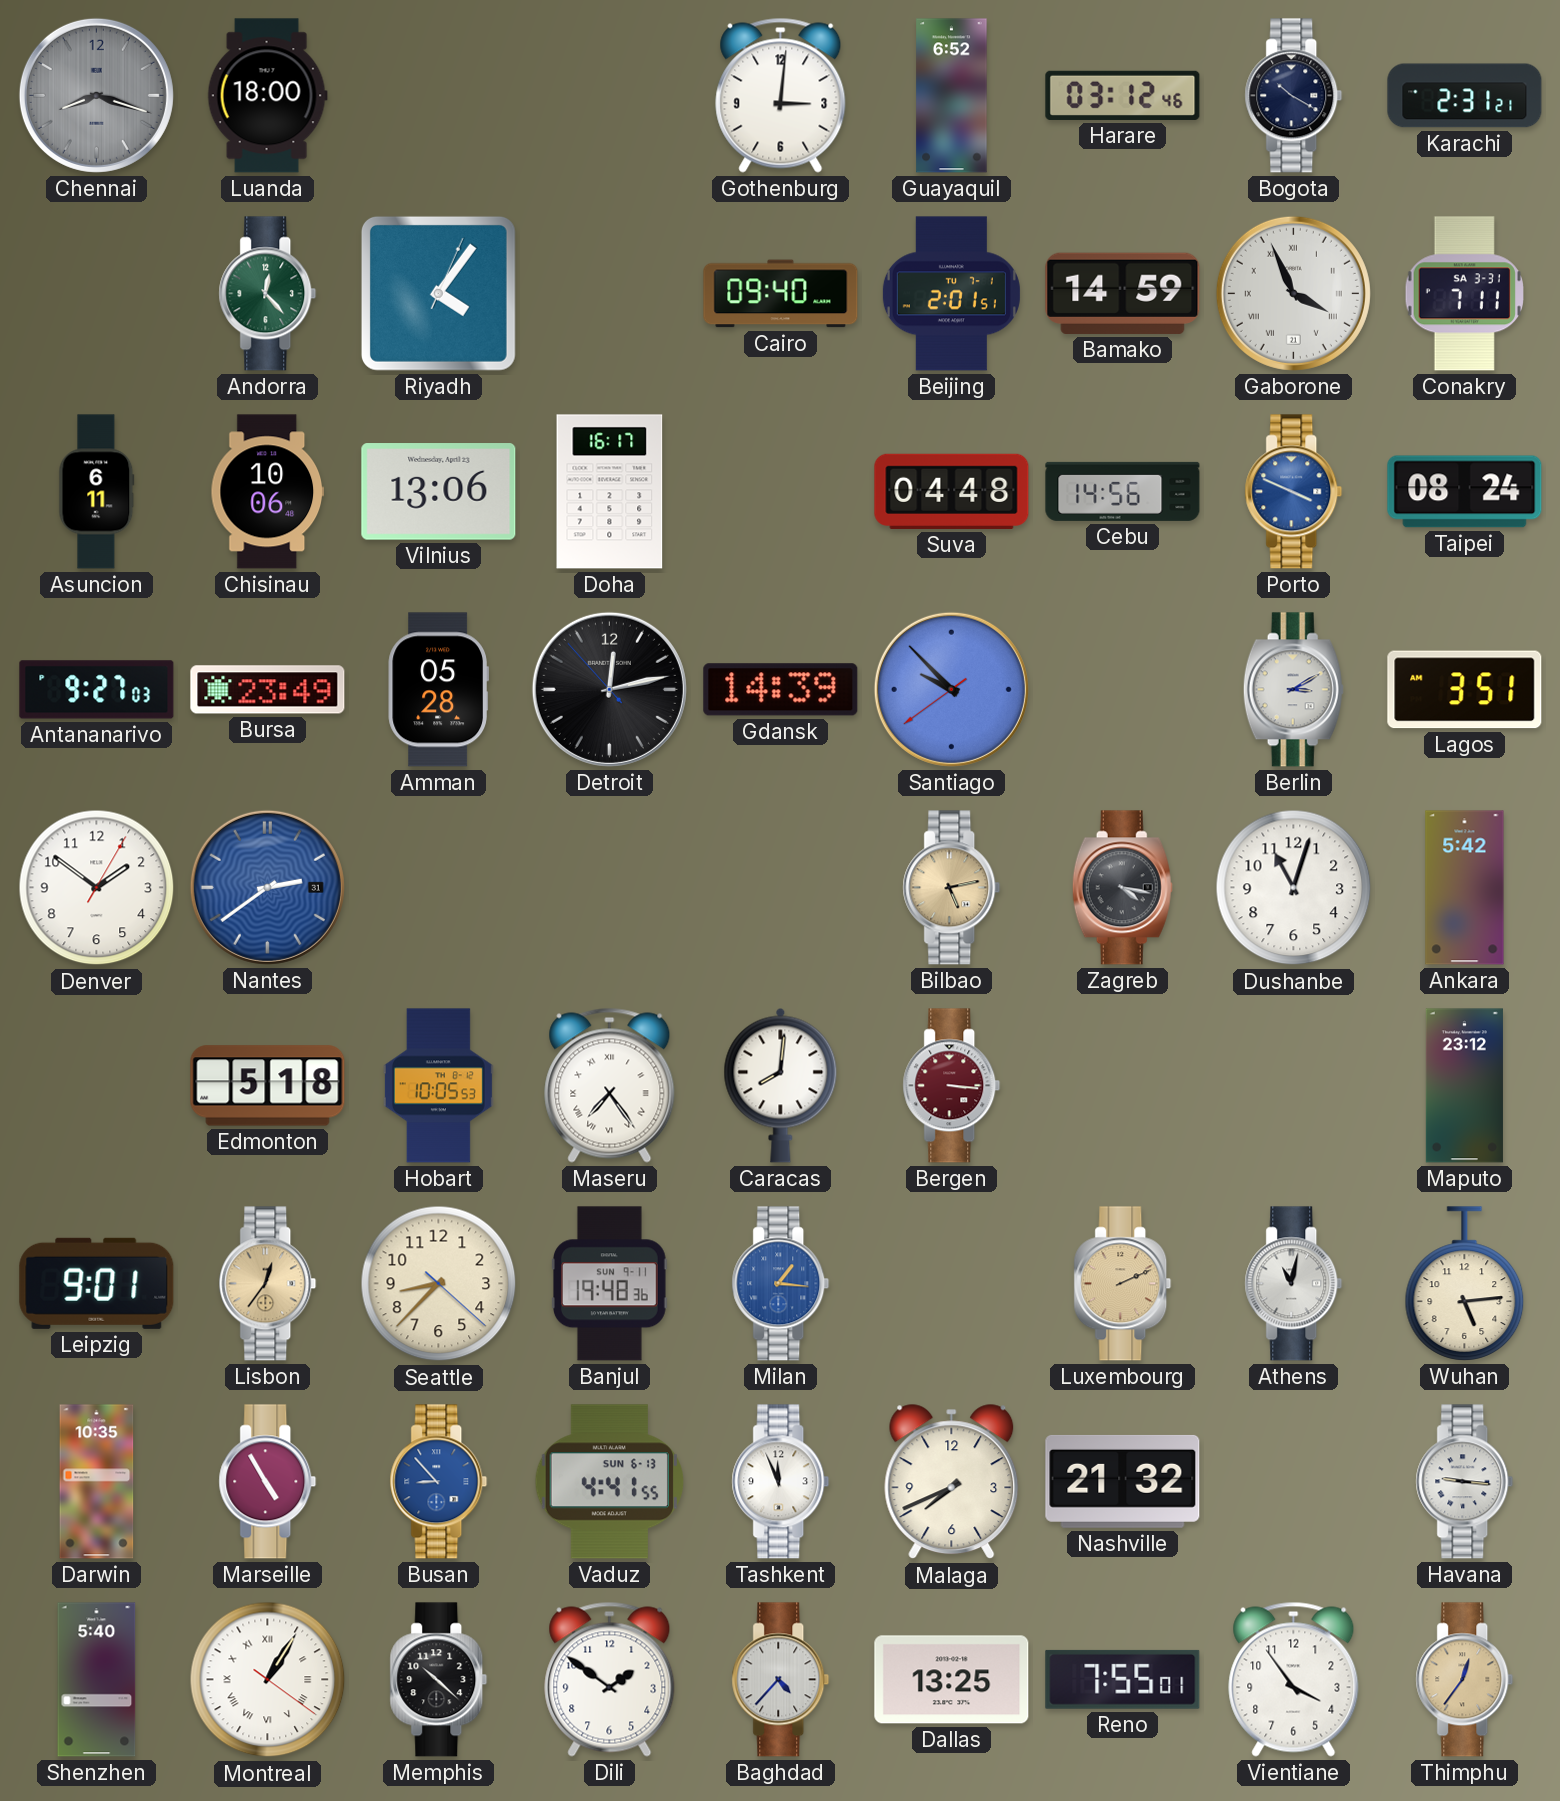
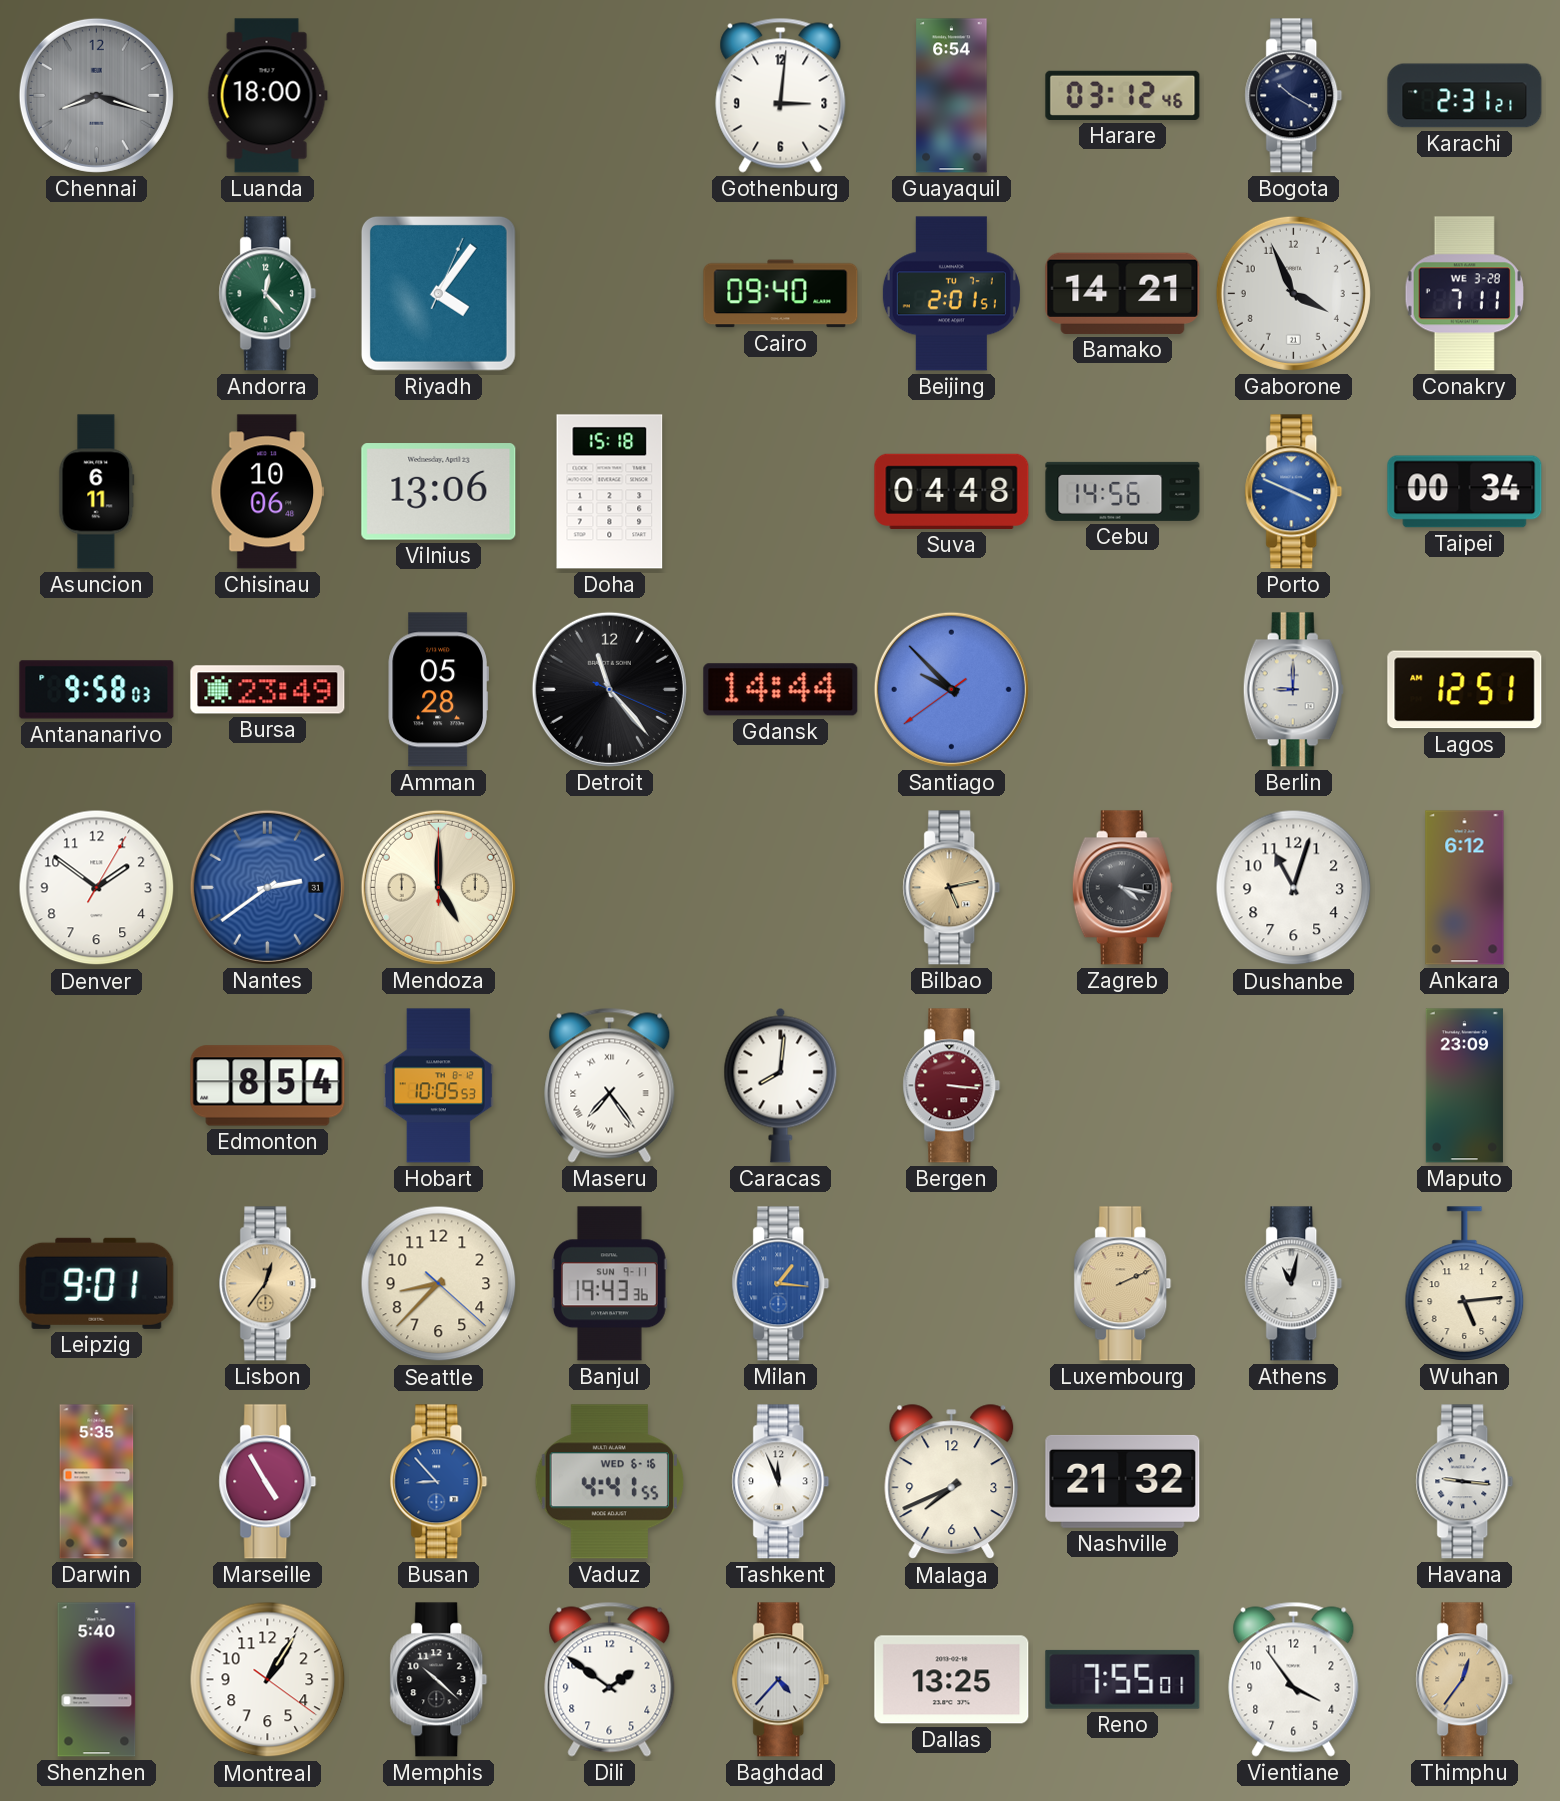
Guayaquil: 6:52 -> 6:54 (952, 96)
Bamako: 14:59 -> 14:21 (1123, 293)
Gaborone numerals: Roman -> Arabic (1293, 293)
Conakry date: SA 3-31 -> WE 3-28 (1464, 294)
Doha: 16:17 -> 15:18 (610, 492)
Taipei: 08:24 -> 00:34 (1465, 492)
Antananarivo: 9:27 -> 9:58 (97, 690)
Detroit: 12:12 -> 11:23 (609, 689)
Gdansk: 14:39 -> 14:44 (781, 690)
Berlin: 3:10 -> 9:00 (1293, 690)
Lagos: 3:51 -> 12:51 (1465, 690)
Mendoza: none -> 5:00 (438, 887)
Ankara: 5:42 -> 6:12 (1465, 888)
Edmonton: 5:18 -> 8:54 (268, 1086)
Maputo: 23:12 -> 23:09 (1464, 1086)
Banjul: 19:48 -> 19:43 (609, 1284)
Darwin: 10:35 -> 5:35 (97, 1482)
Vaduz date: SUN 6-13 -> WED 6-16 (609, 1482)
Montreal numerals: Roman -> Arabic (268, 1680)
